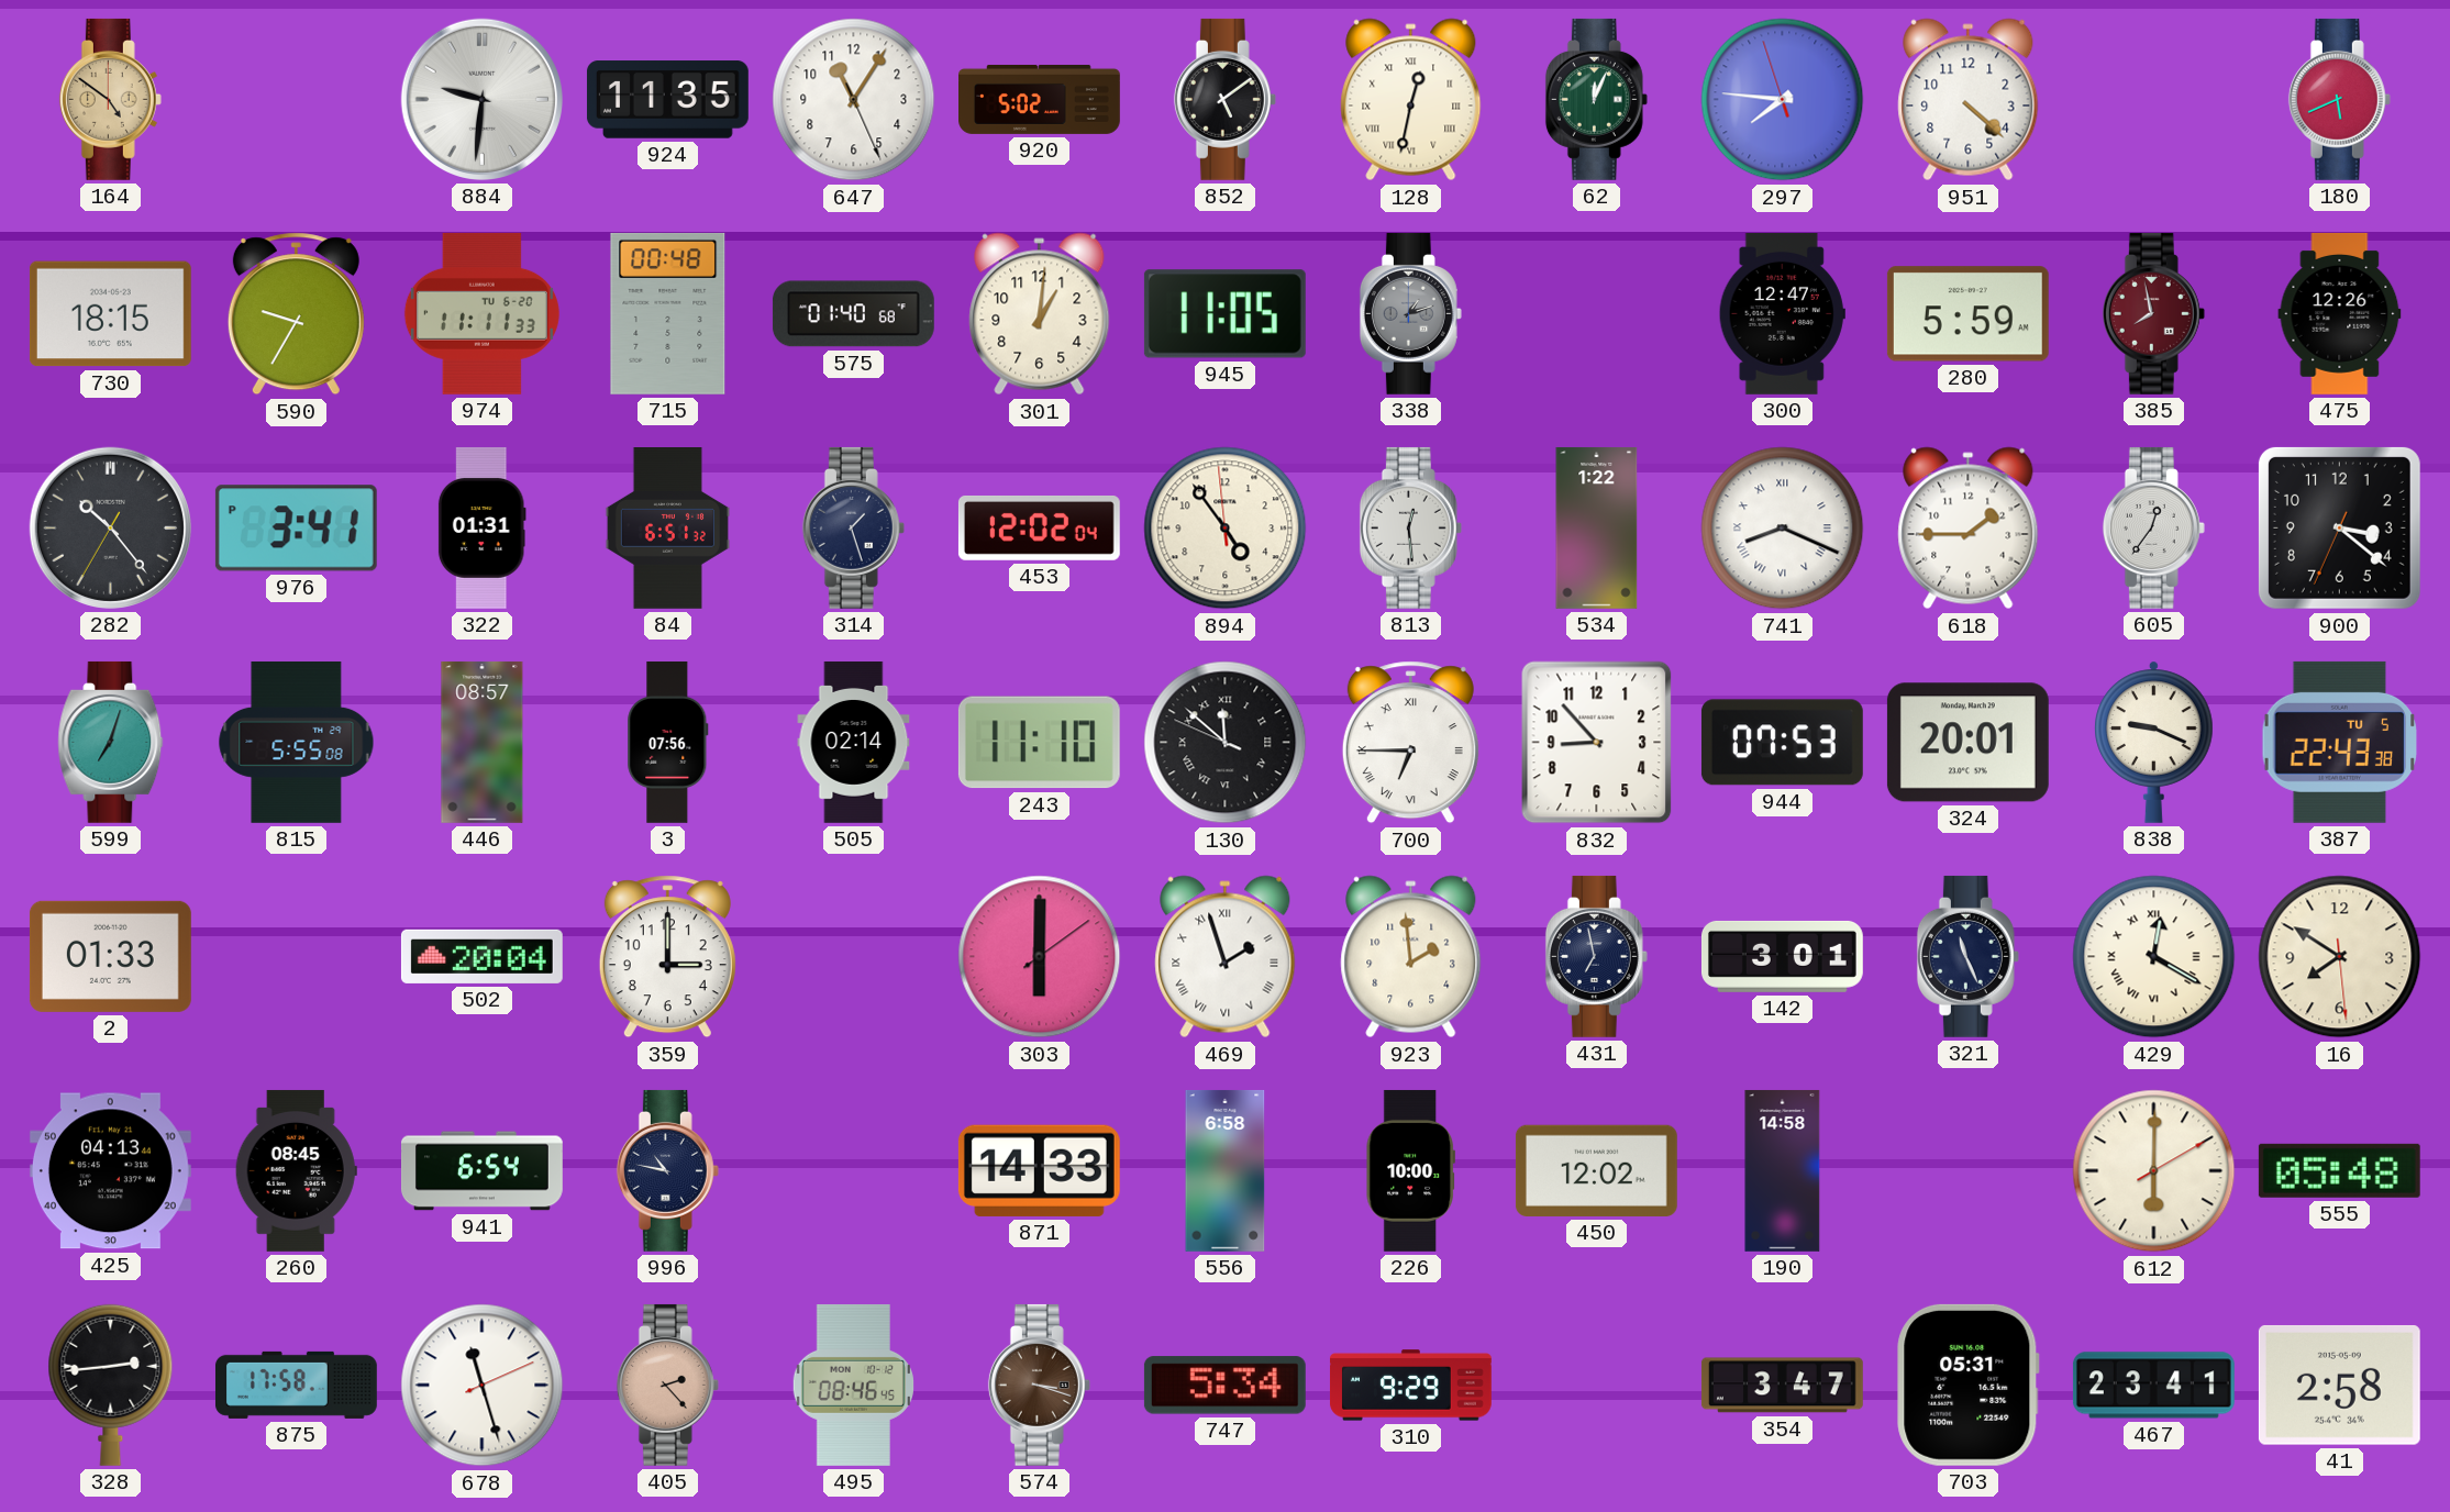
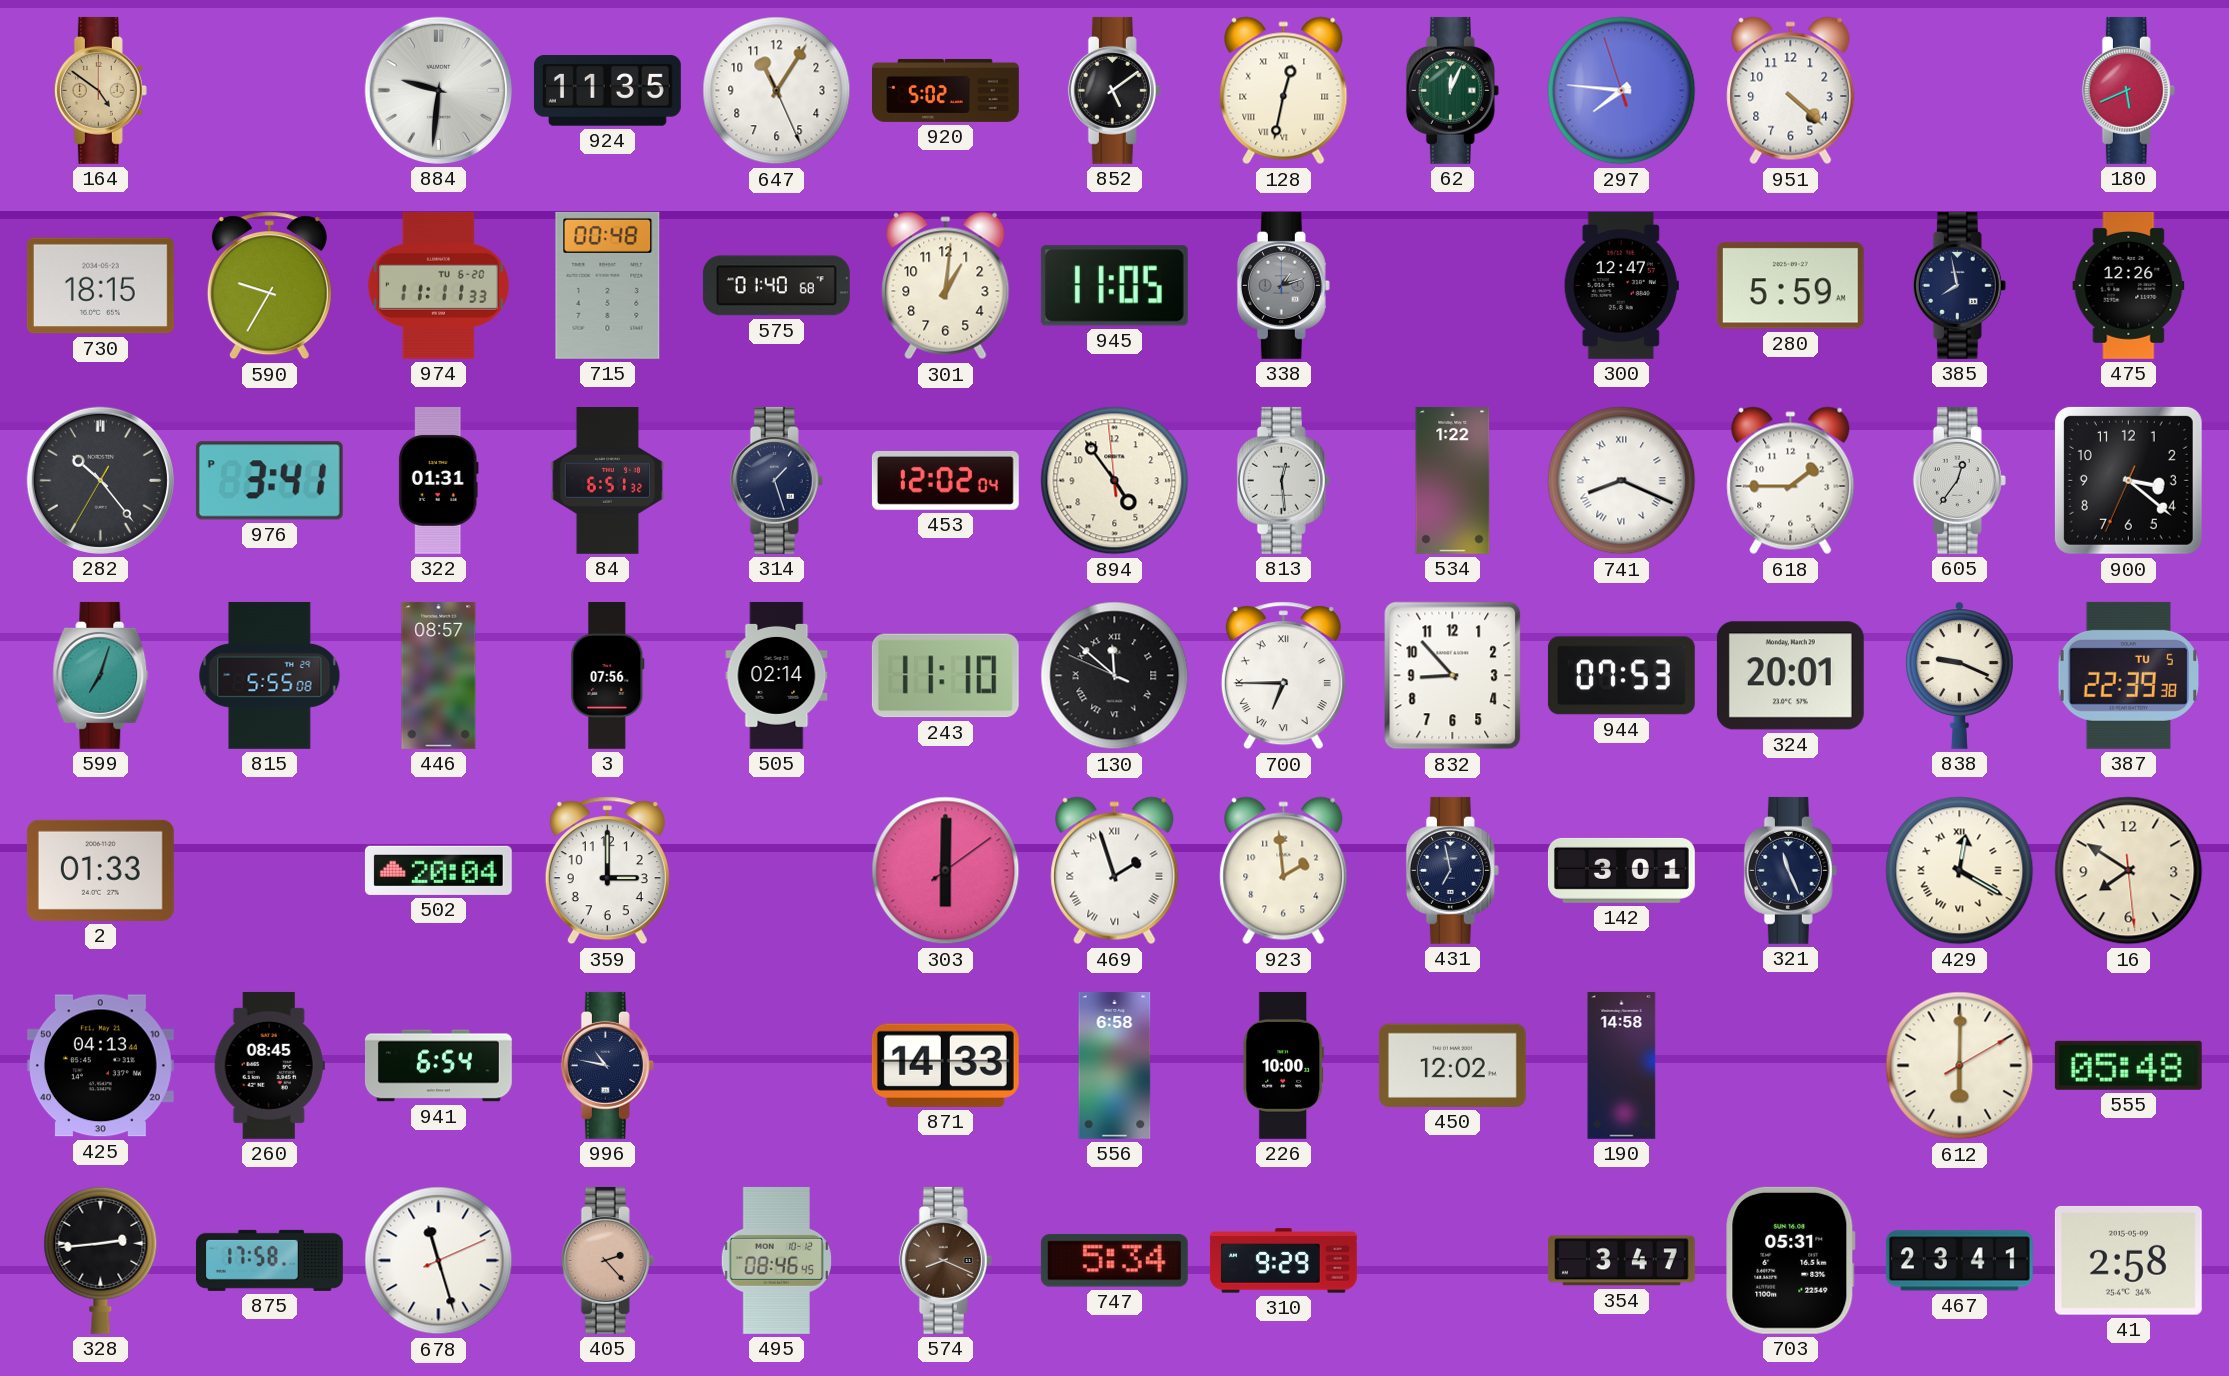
385 dial: burgundy -> navy (1959, 285)
387: 22:43 -> 22:39 (2129, 675)
574: 3:18 -> 8:19 (945, 1260)
